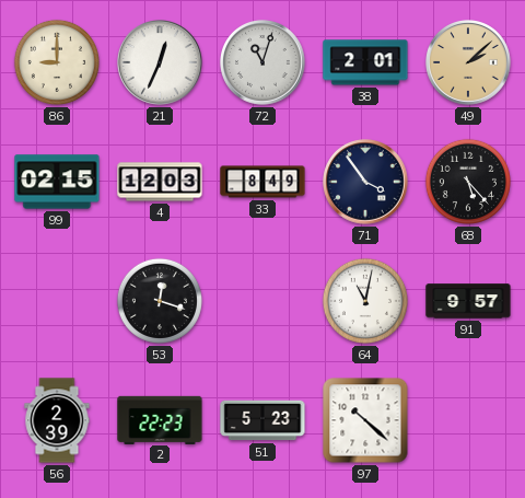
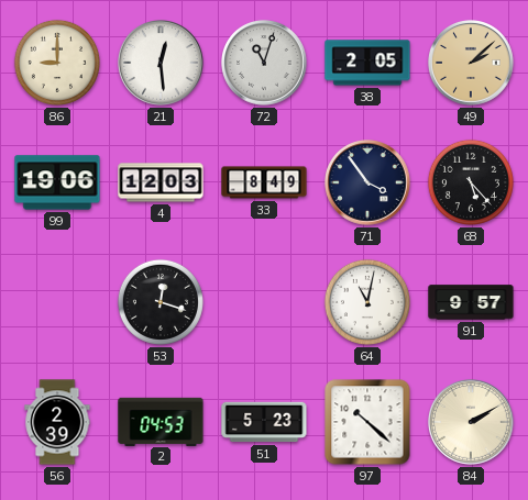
21: 12:34 -> 12:29 (162, 64)
38: 2:01 -> 2:05 (367, 63)
99: 02:15 -> 19:06 (57, 182)
2: 22:23 -> 04:53 (161, 421)
84: none -> 2:10 (472, 423)
